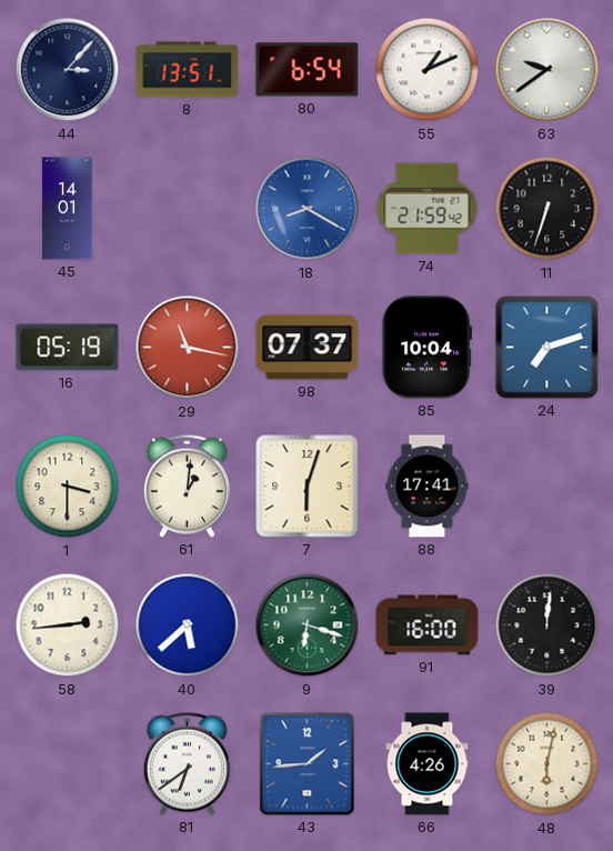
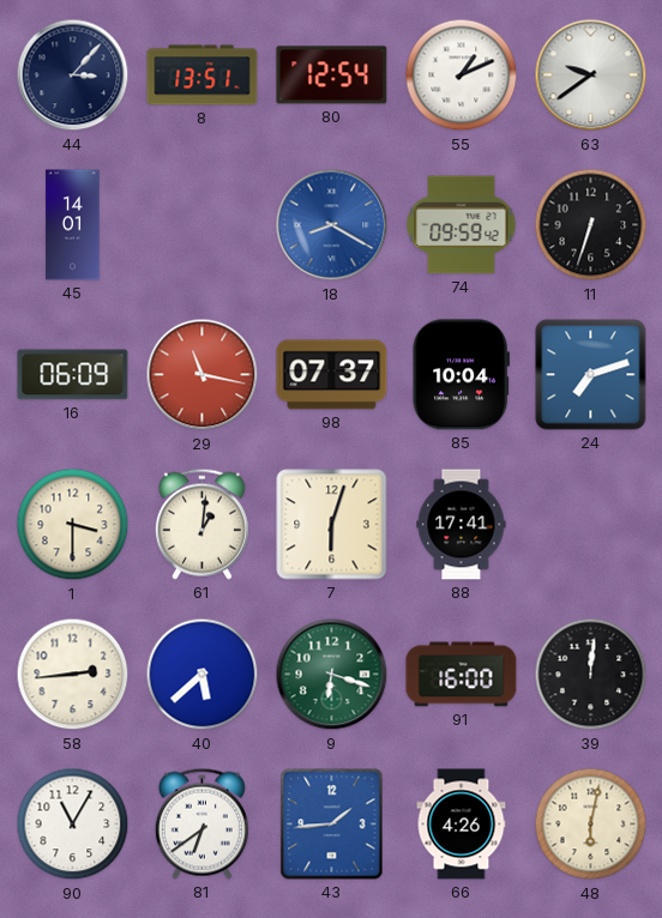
80: 6:54 -> 12:54 (332, 76)
74: 21:59 -> 09:59 (462, 225)
16: 05:19 -> 06:09 (73, 375)
90: none -> 11:05 (73, 825)
